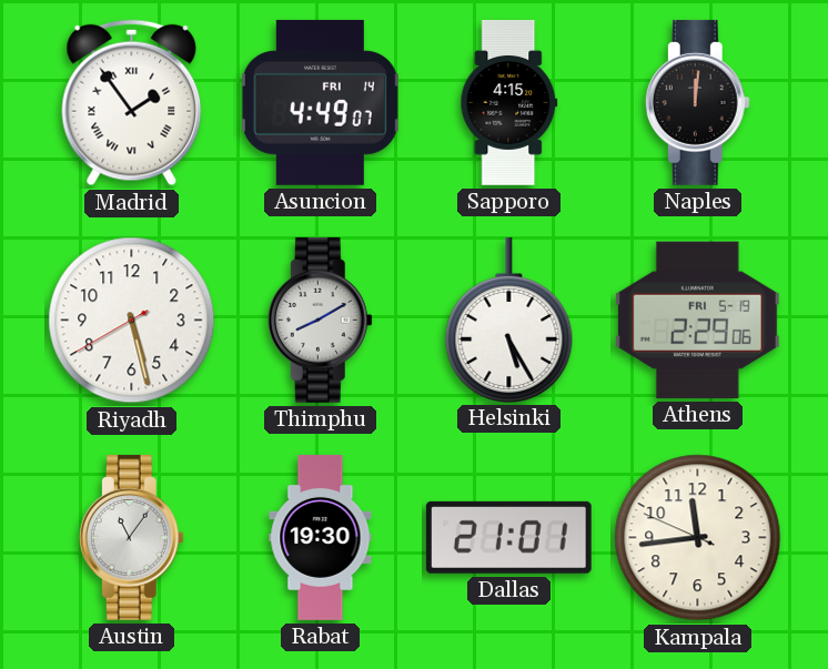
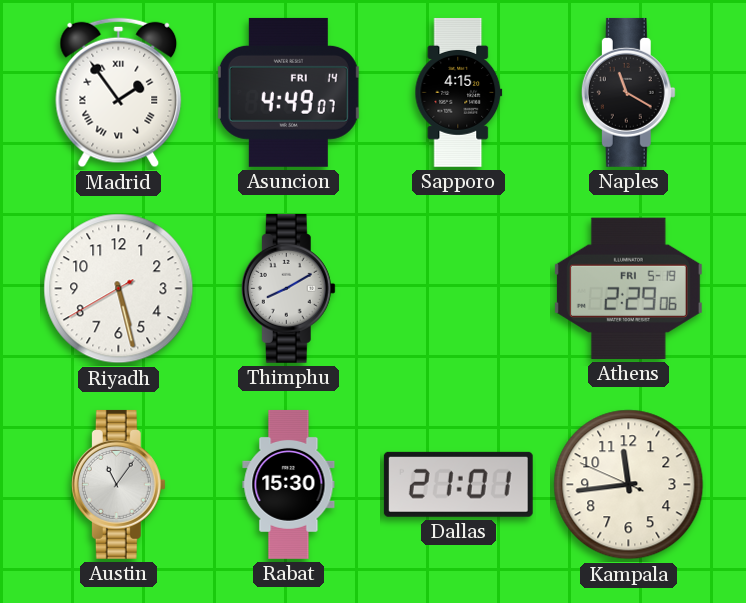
Naples: 12:01 -> 11:20 (628, 92)
Helsinki: 5:25 -> none (509, 320)
Rabat: 19:30 -> 15:30 (289, 484)
